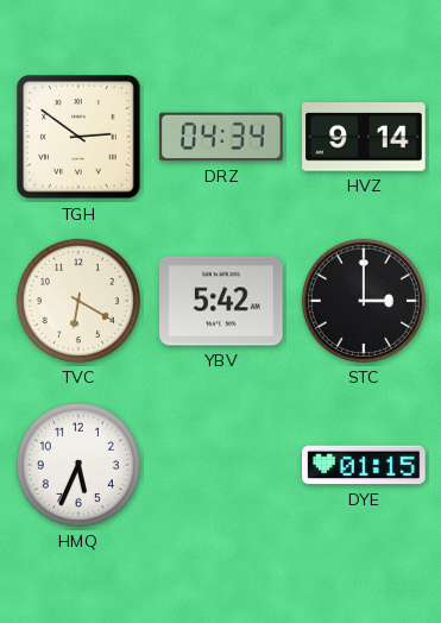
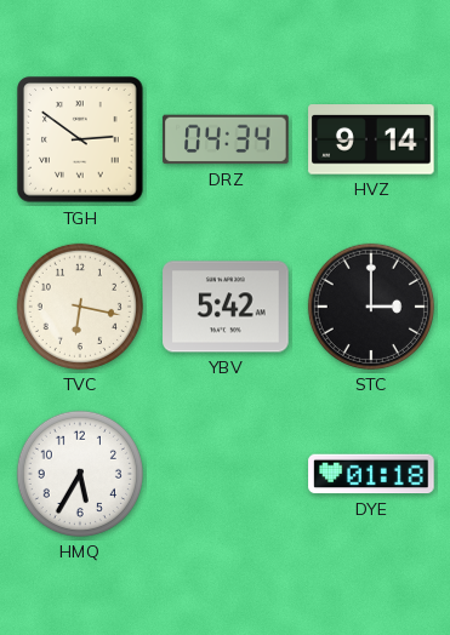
TVC: 6:20 -> 6:17 (80, 307)
HMQ: 5:34 -> 5:35 (80, 474)
DYE: 01:15 -> 01:18 (371, 474)
